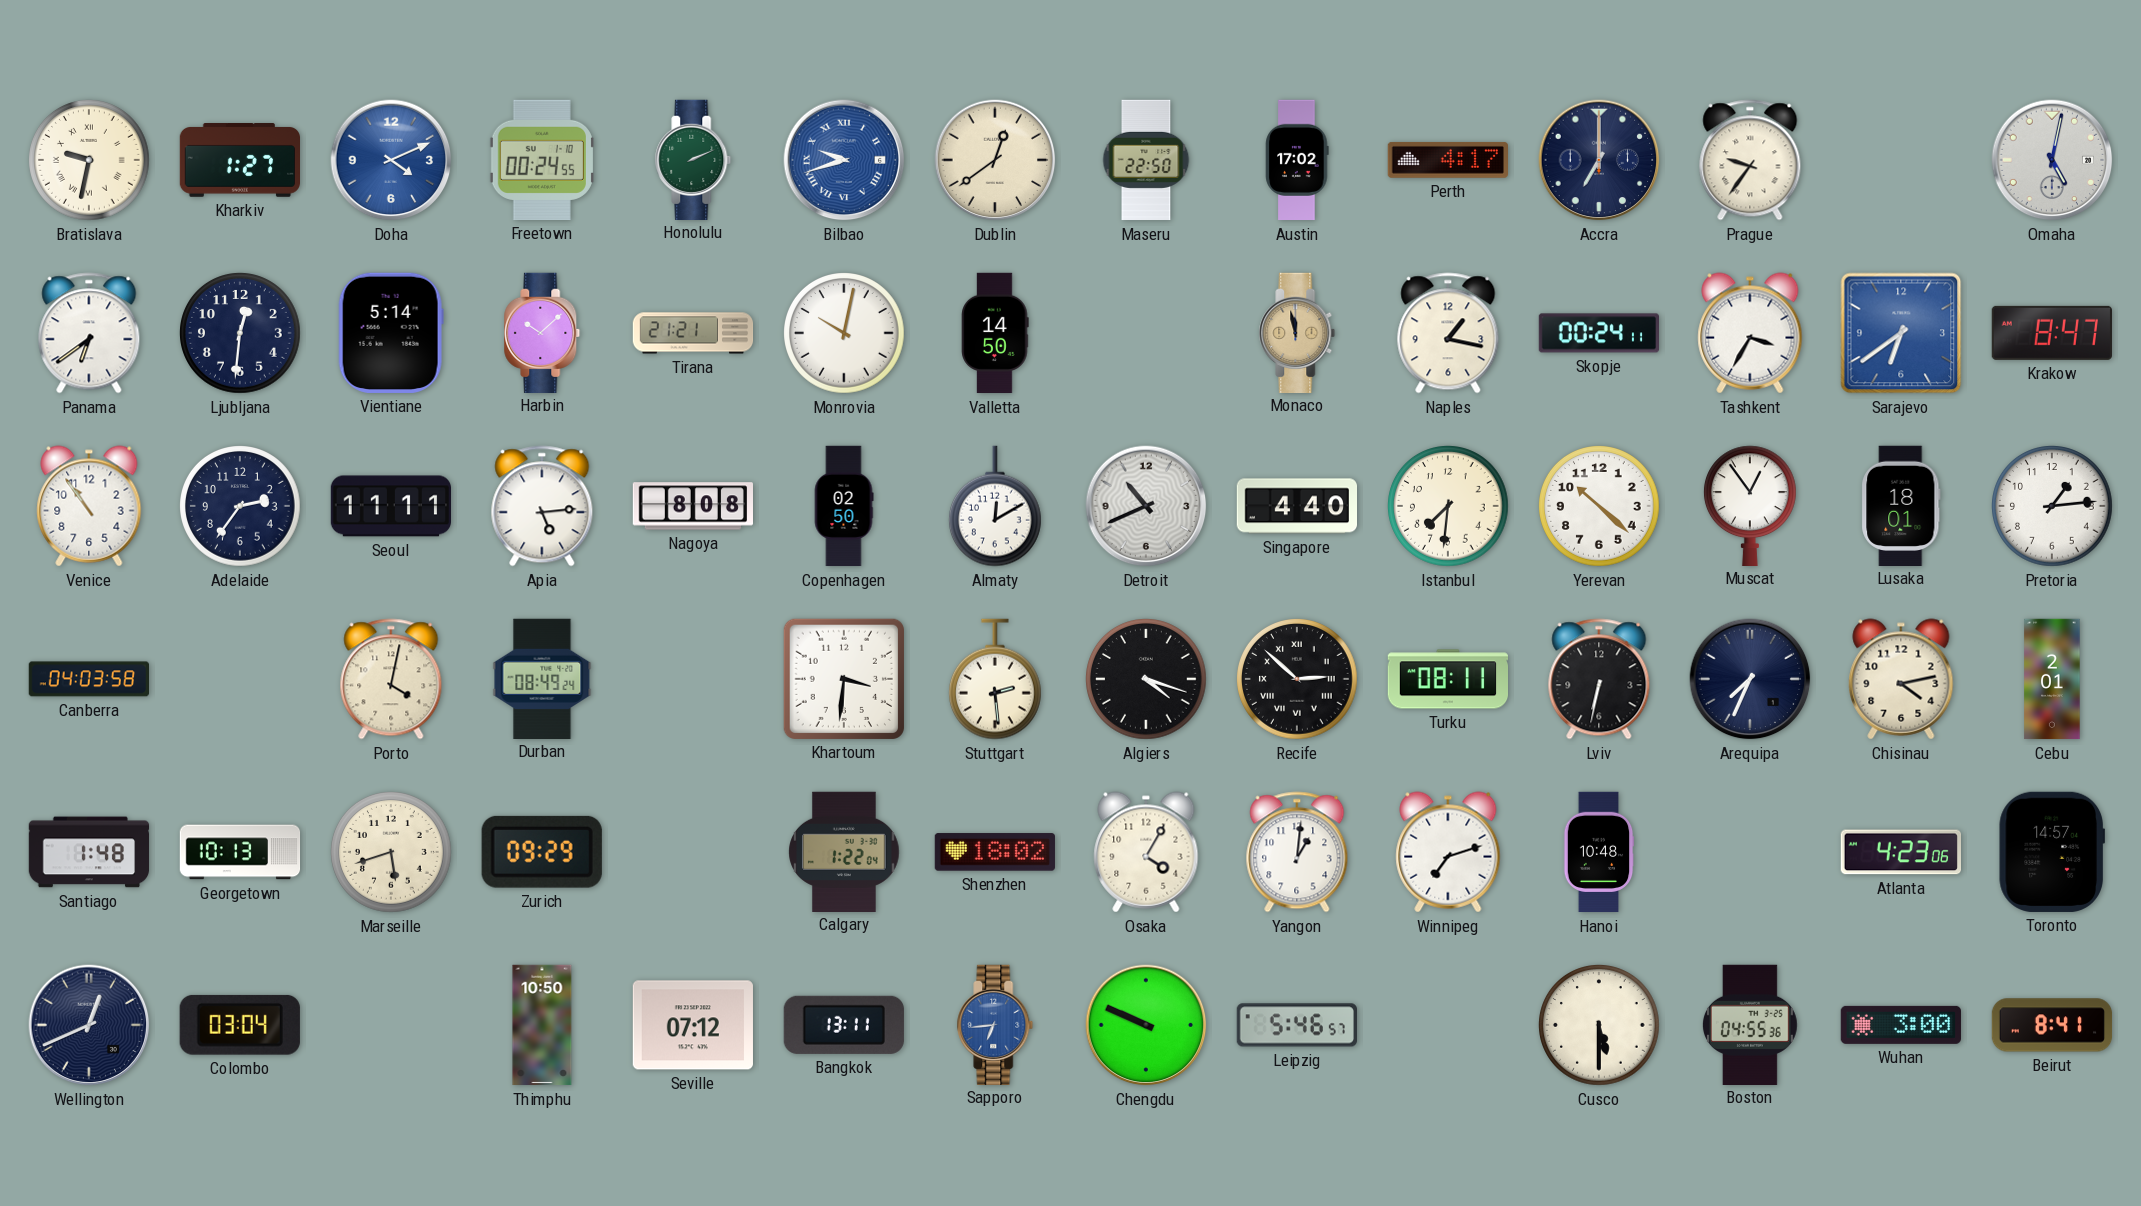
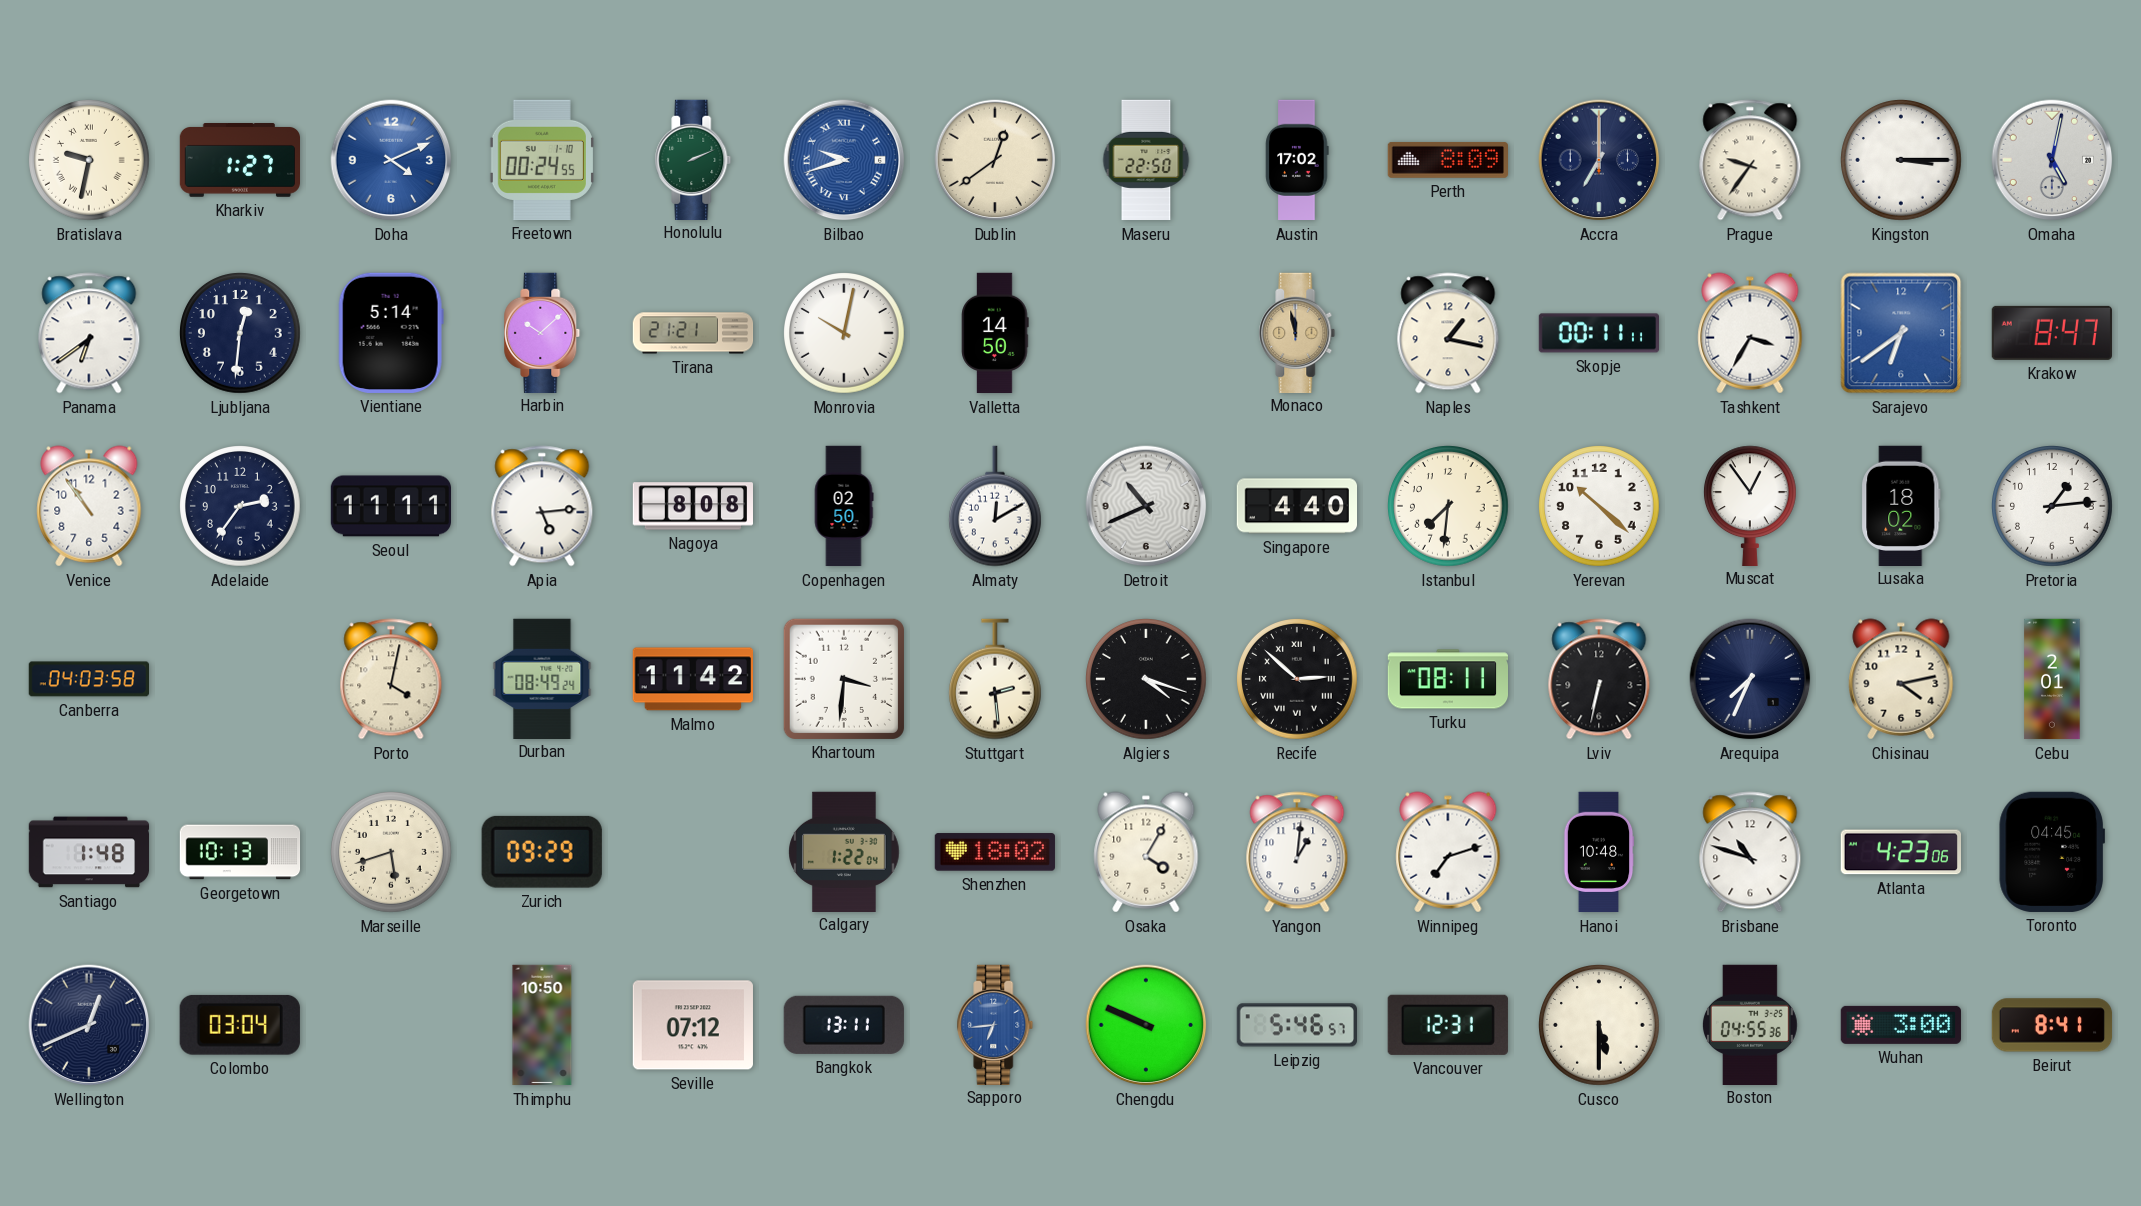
Perth: 4:17 -> 8:09 (1447, 160)
Kingston: none -> 3:15 (1902, 161)
Skopje: 00:24 -> 00:11 (1598, 333)
Lusaka: 18:01 -> 18:02 (1901, 505)
Malmo: none -> 11:42 (692, 679)
Brisbane: none -> 10:48 (1750, 852)
Toronto: 14:57 -> 04:45 (2052, 852)
Vancouver: none -> 12:31 (1448, 1025)
